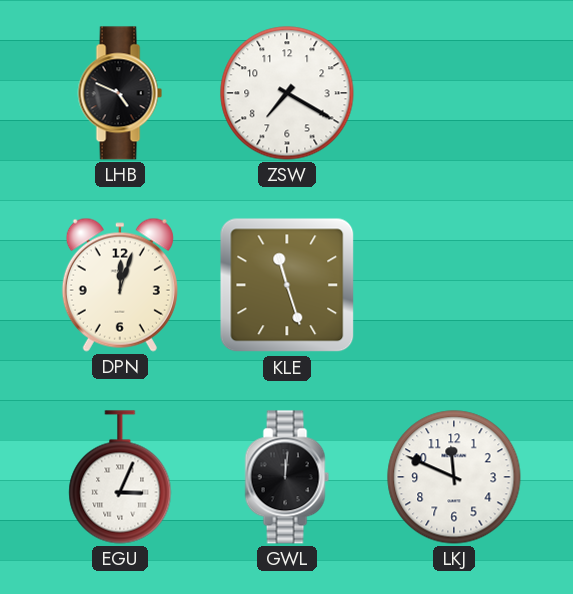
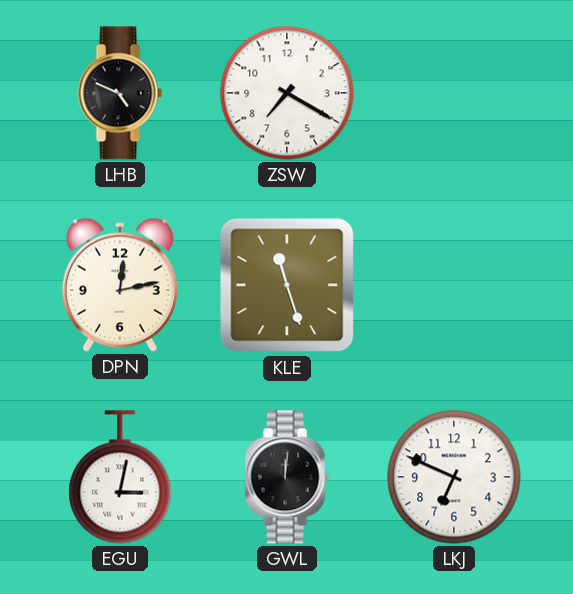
DPN: 12:03 -> 12:13 (120, 285)
EGU: 3:04 -> 3:02 (120, 477)
LKJ: 11:49 -> 6:49 (454, 477)
